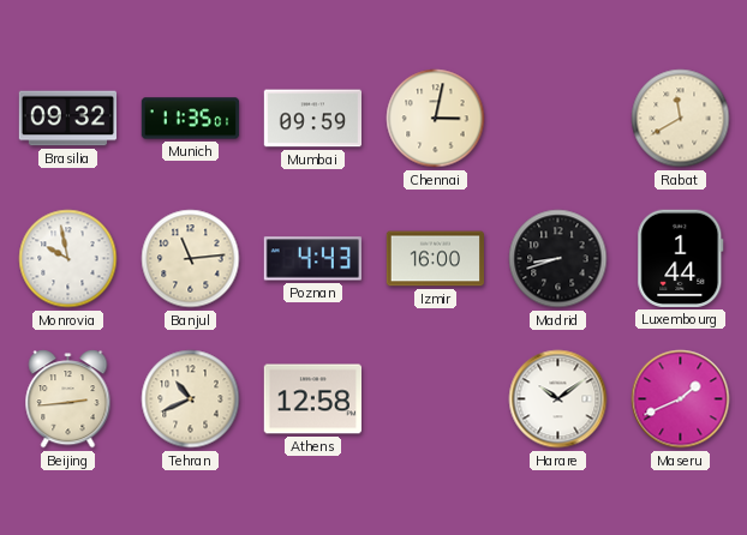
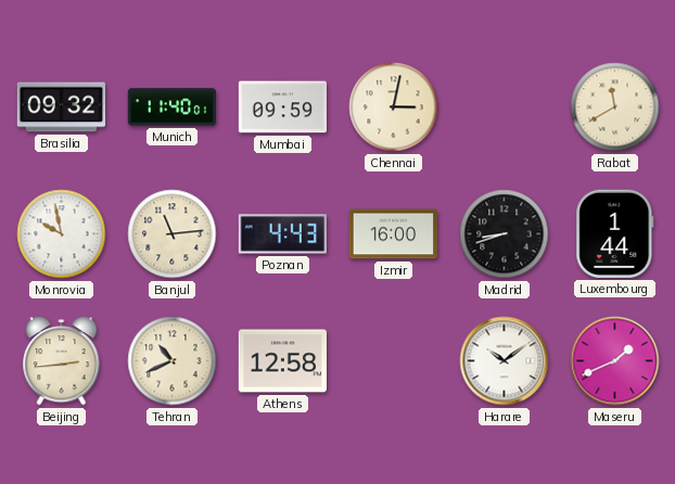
Munich: 11:35 -> 11:40 (173, 107)
